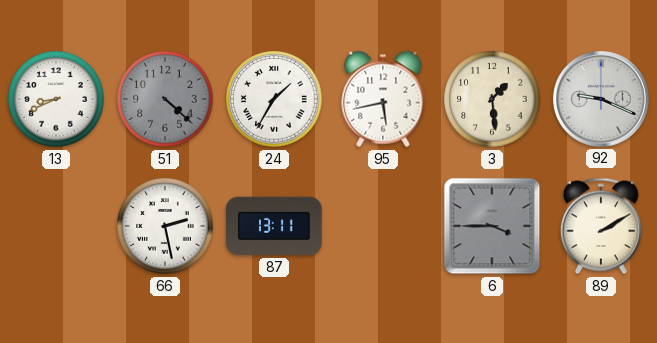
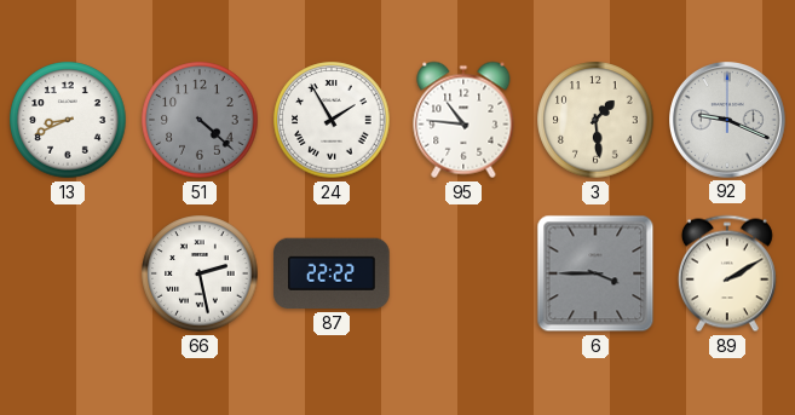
24: 1:35 -> 1:55 (332, 120)
95: 5:43 -> 10:46 (463, 120)
87: 13:11 -> 22:22 (332, 273)
